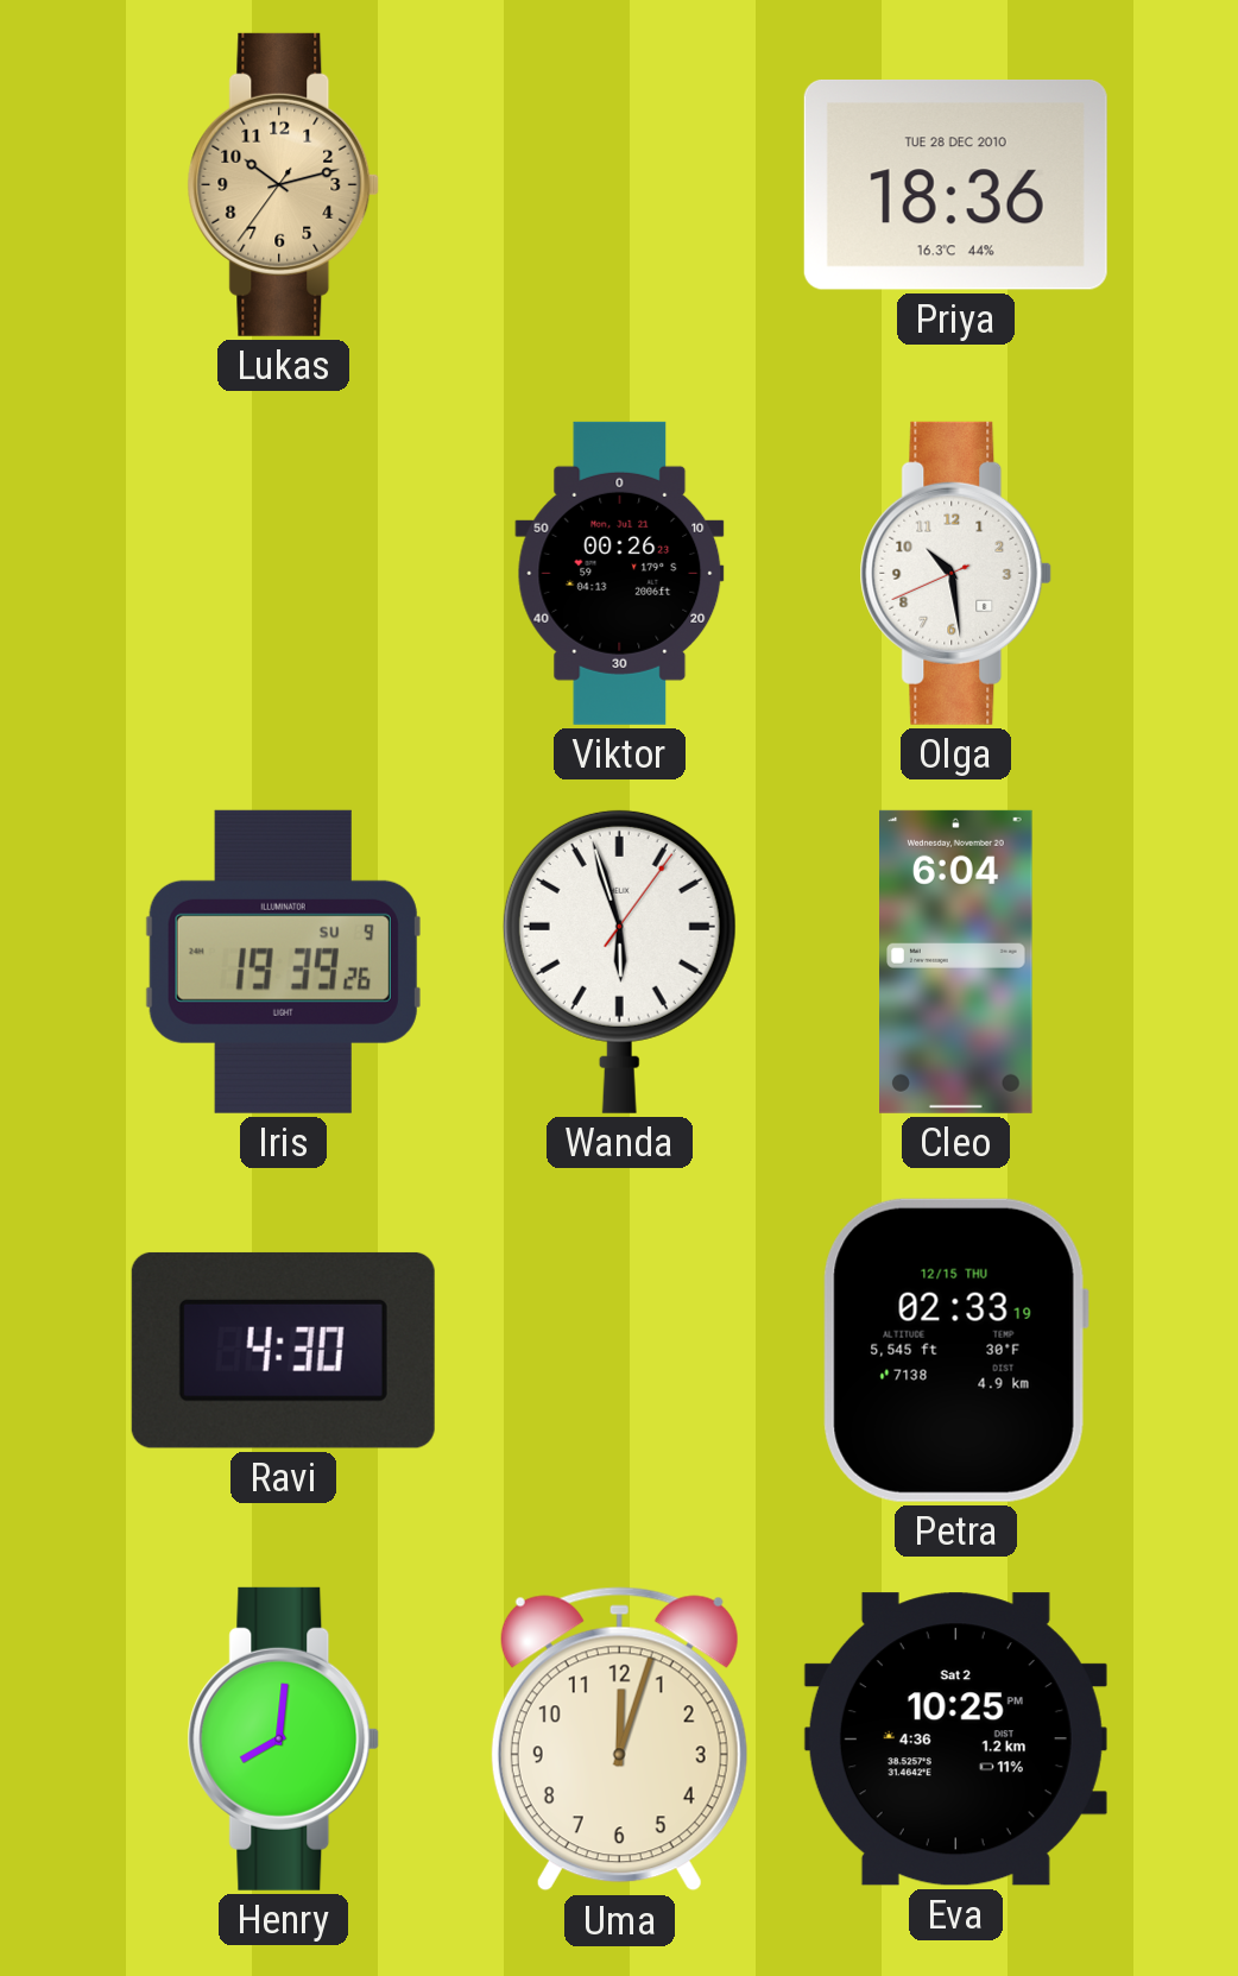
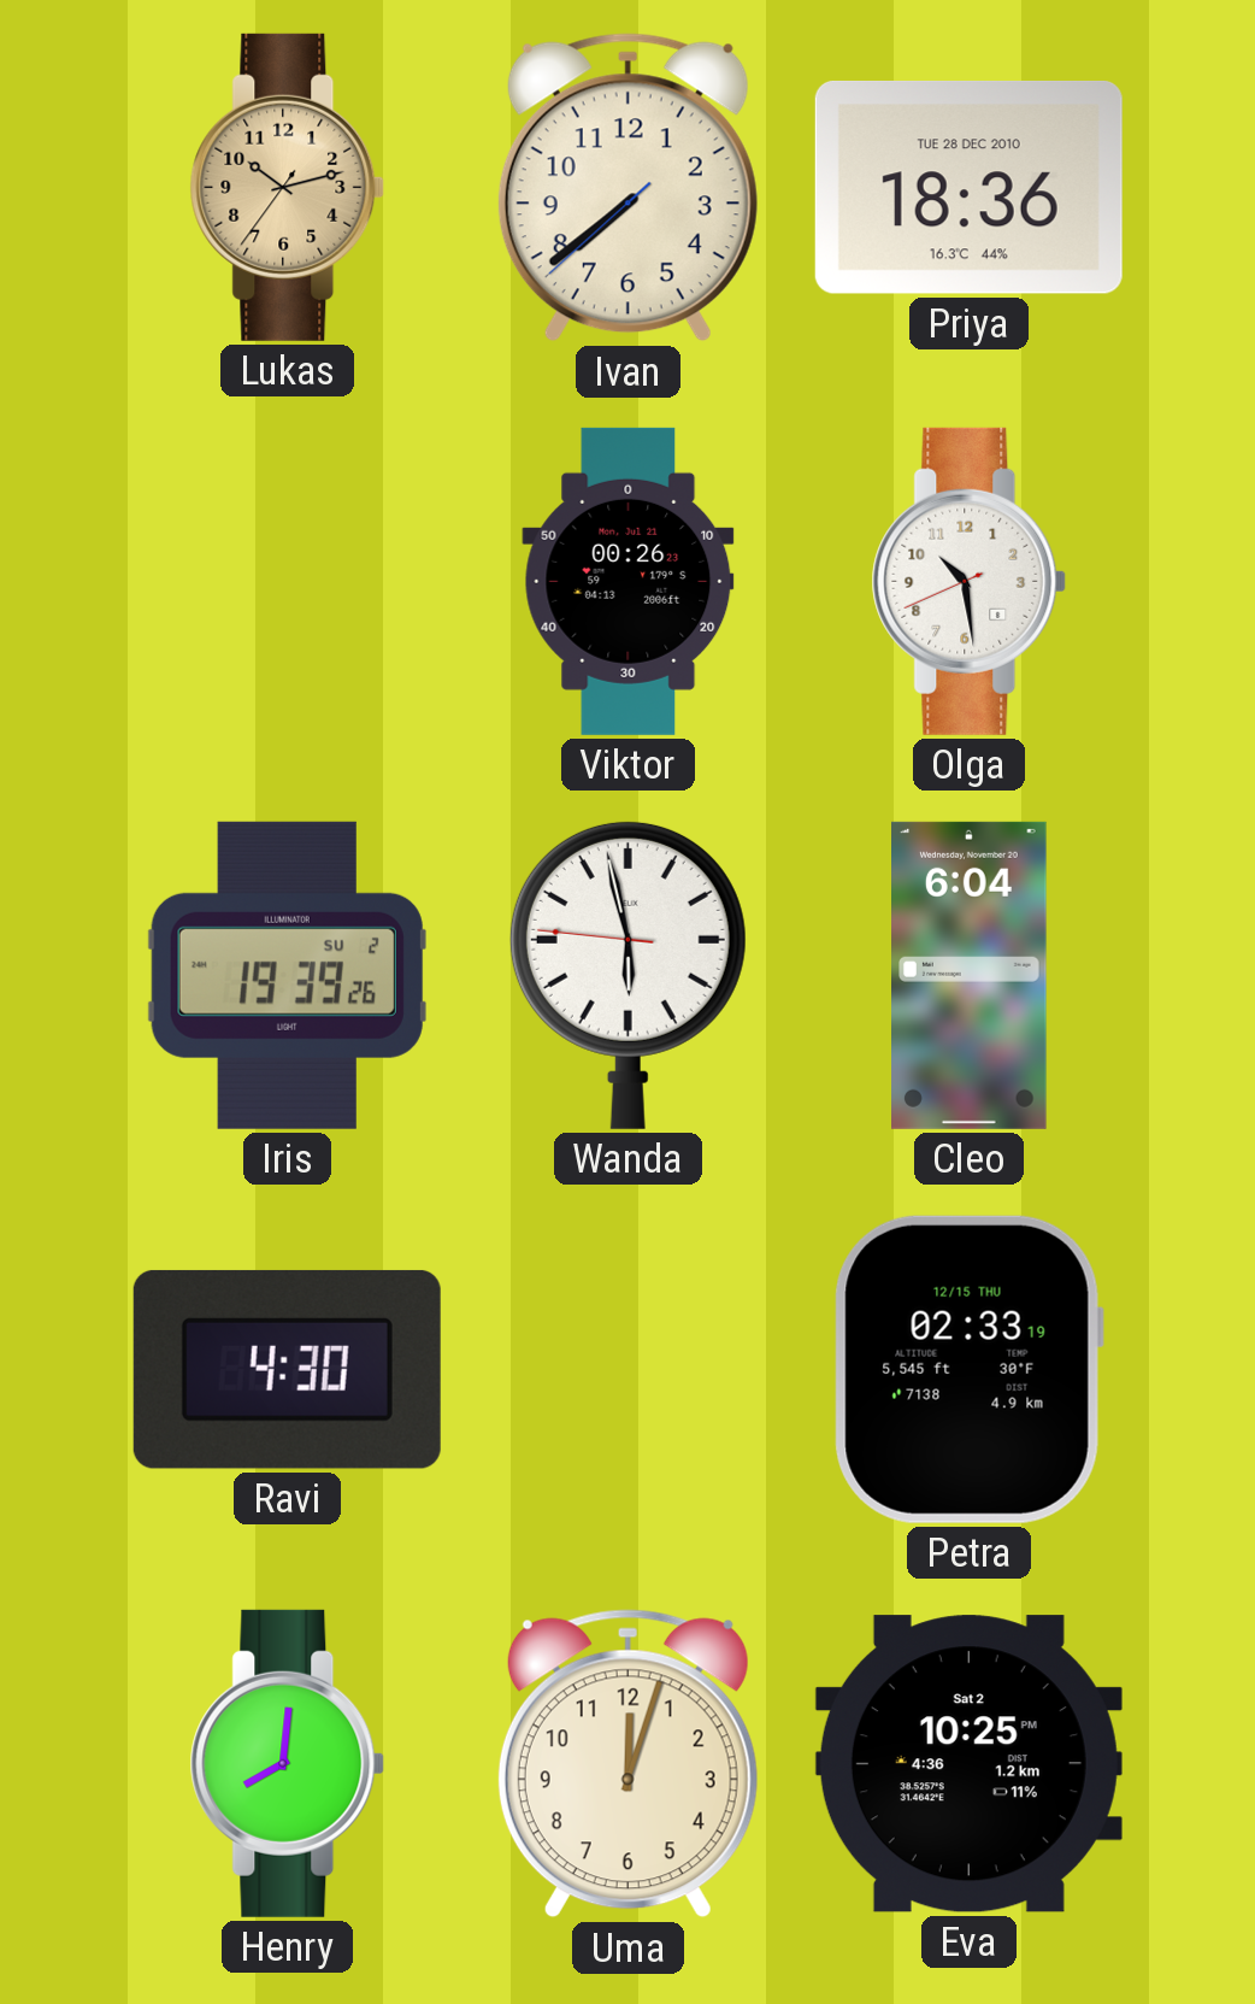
Ivan: none -> 7:38 (627, 188)
Iris date: SU 9 -> SU 2 (287, 975)
Wanda: 5:57:06 -> 5:57:46 (627, 975)
